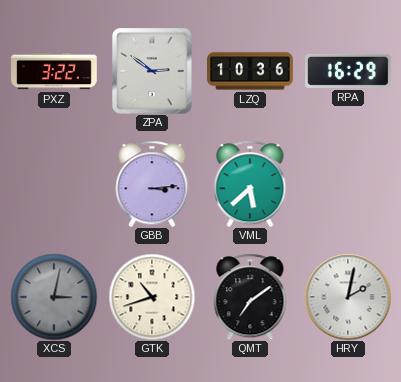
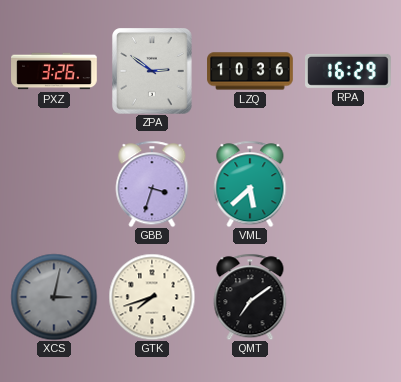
PXZ: 3:22 -> 3:26 (54, 71)
GBB: 3:14 -> 3:33 (152, 184)
GTK: 10:42 -> 7:42 (152, 297)
HRY: 2:02 -> none (348, 297)
